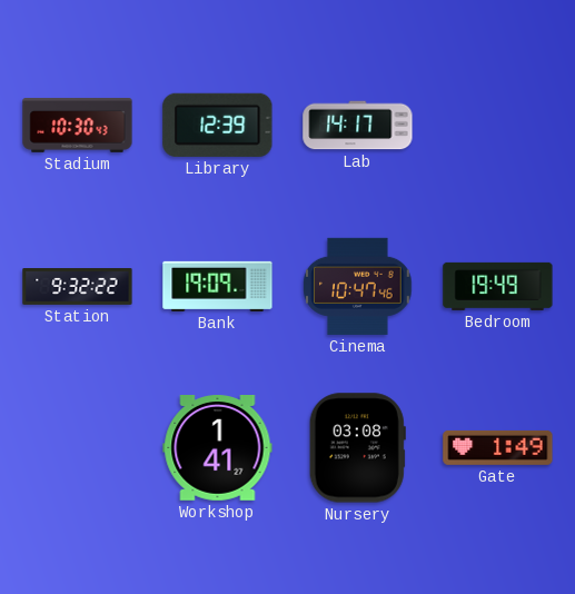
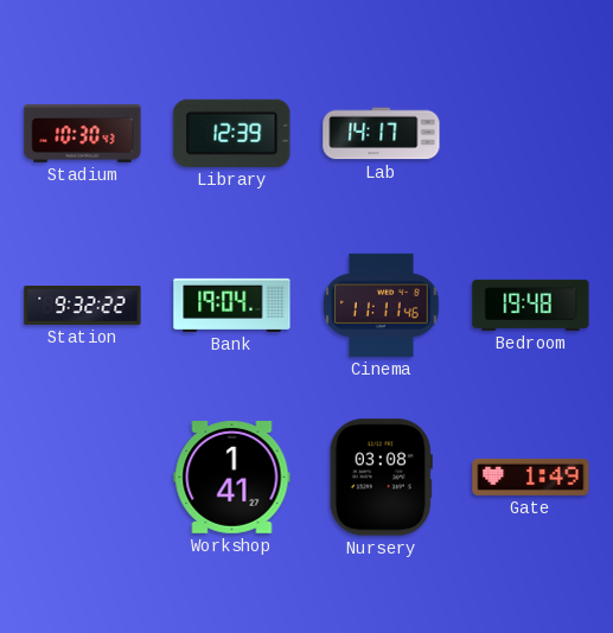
Bank: 19:09 -> 19:04 (232, 305)
Cinema: 10:47 -> 11:11 (382, 305)
Bedroom: 19:49 -> 19:48 (531, 305)
